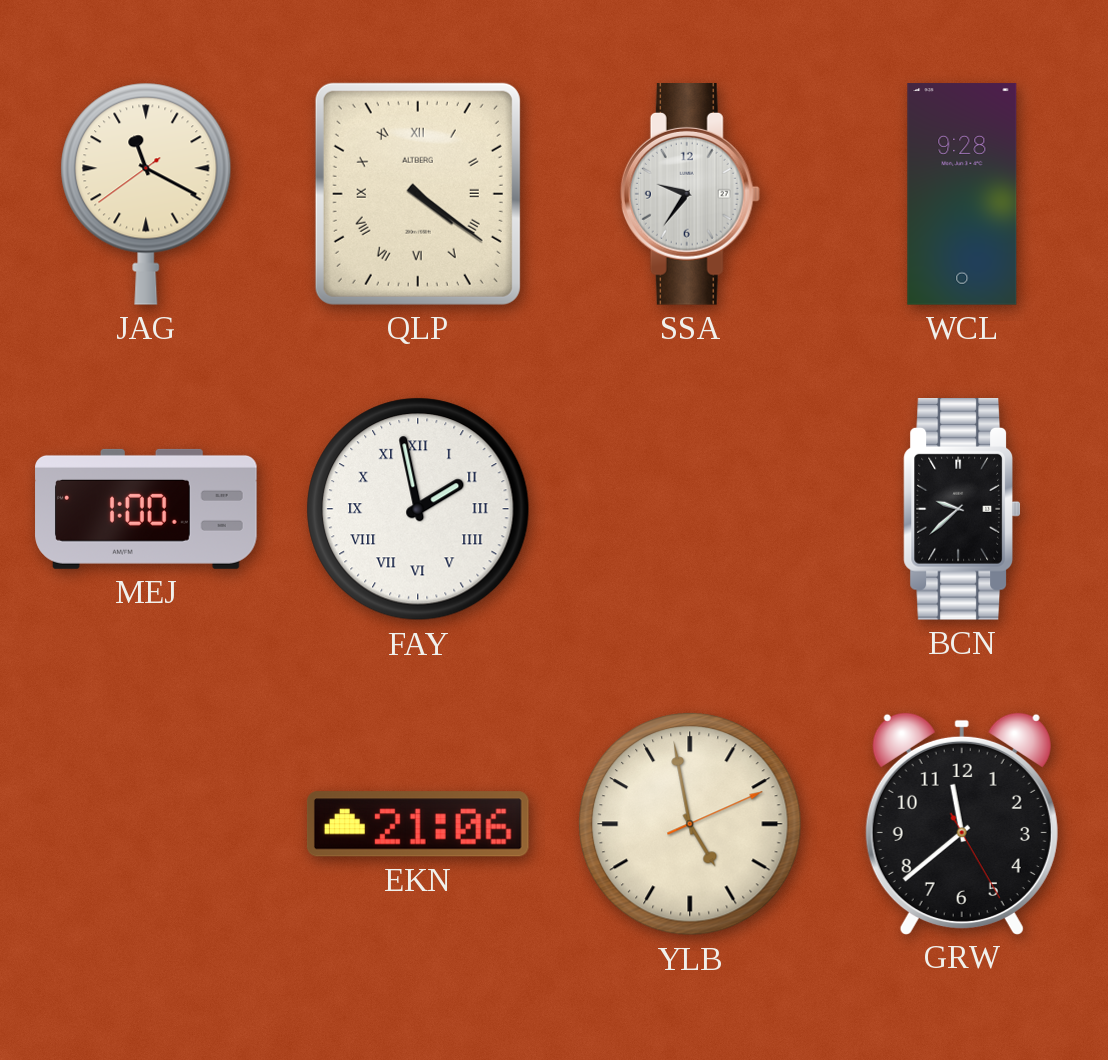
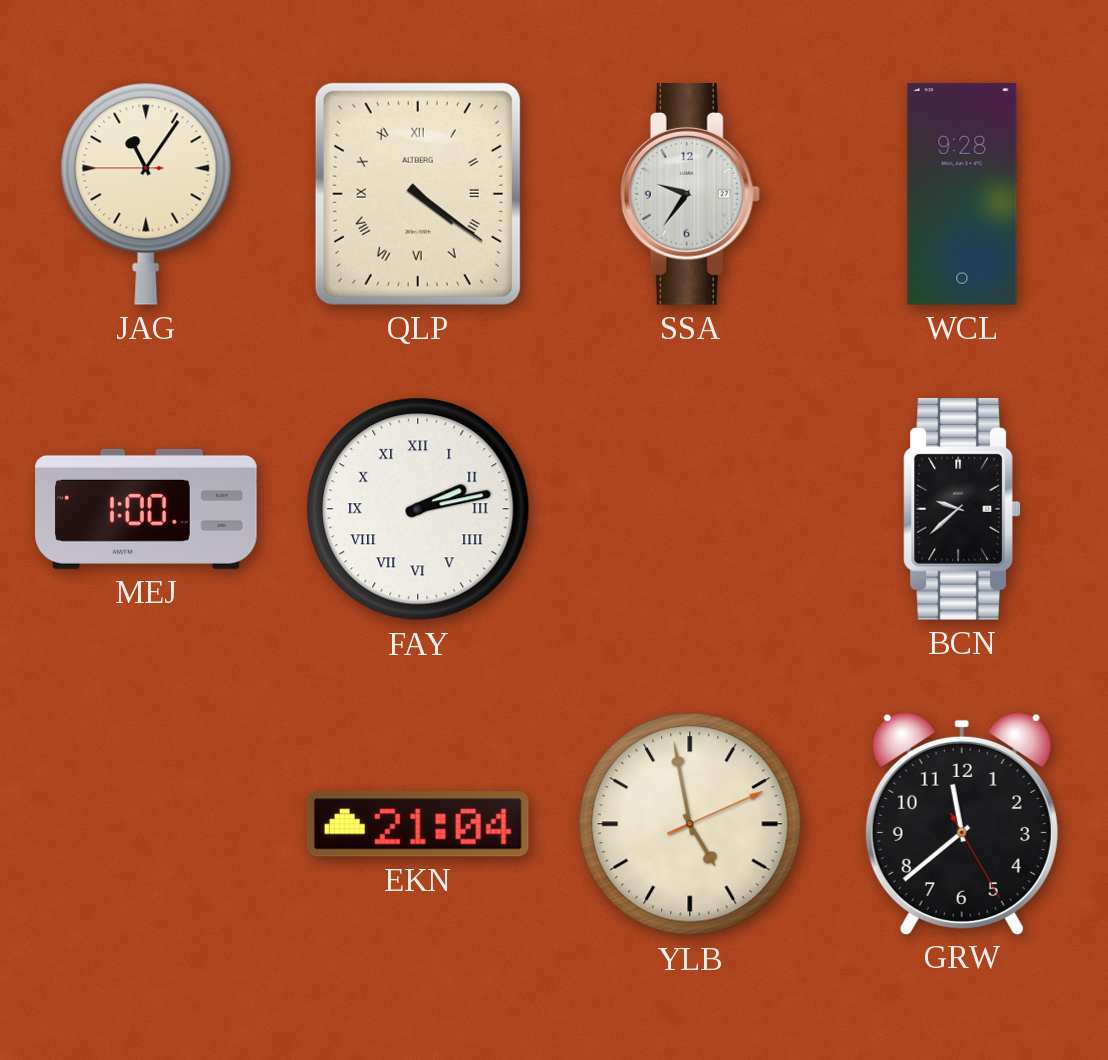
JAG: 11:19 -> 11:05 (146, 194)
FAY: 1:58 -> 2:13 (418, 509)
EKN: 21:06 -> 21:04 (418, 824)
